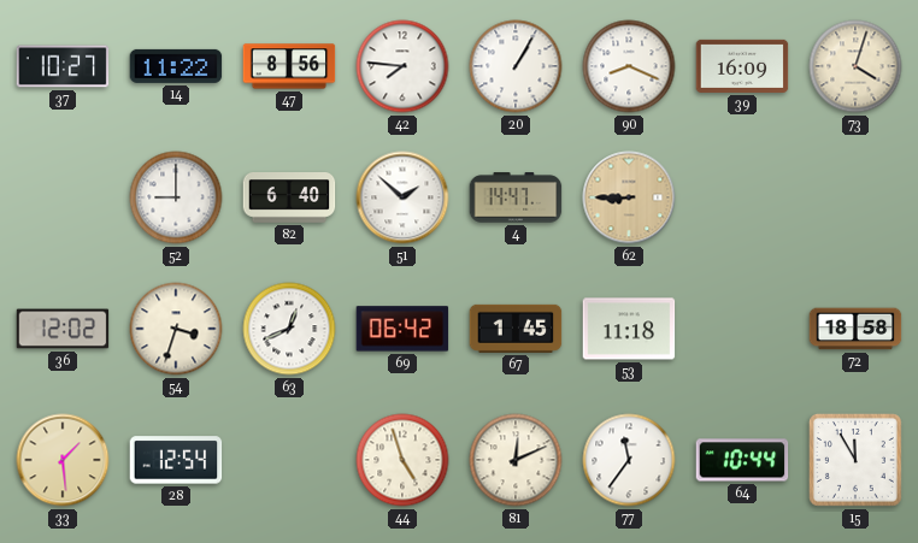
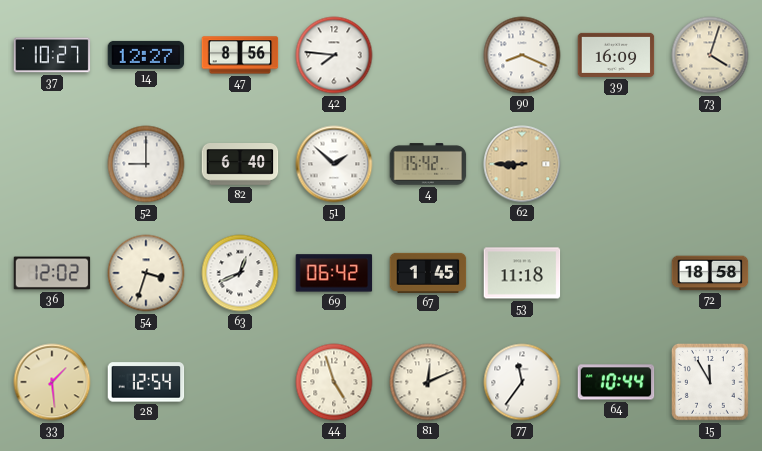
14: 11:22 -> 12:27 (146, 55)
20: 1:05 -> none (516, 66)
4: 14:47 -> 15:42 (428, 164)
